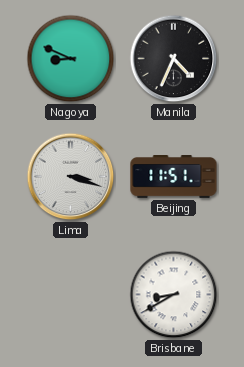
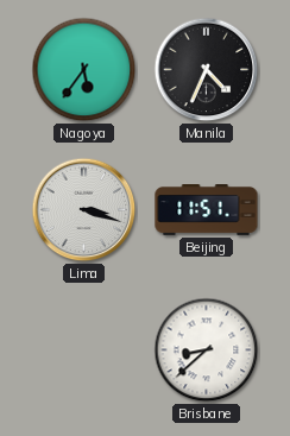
Nagoya: 8:49 -> 5:36 (84, 70)
Brisbane: 8:40 -> 8:38 (207, 350)
